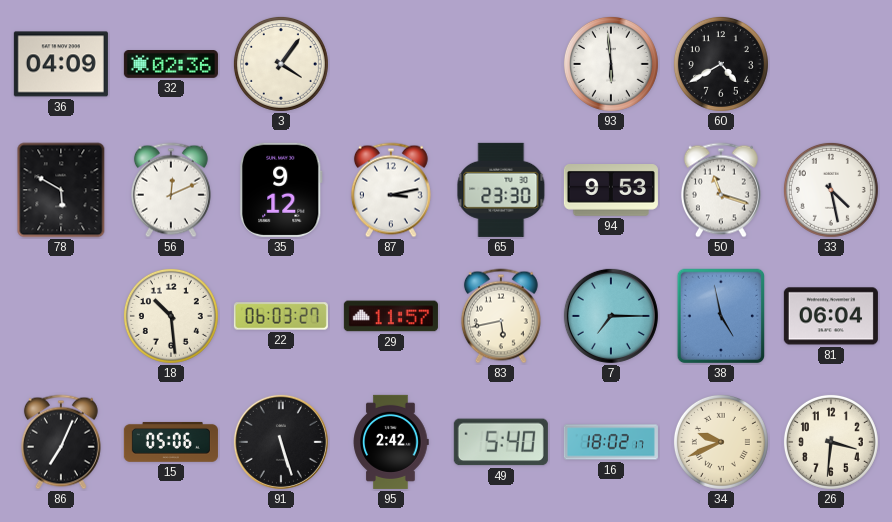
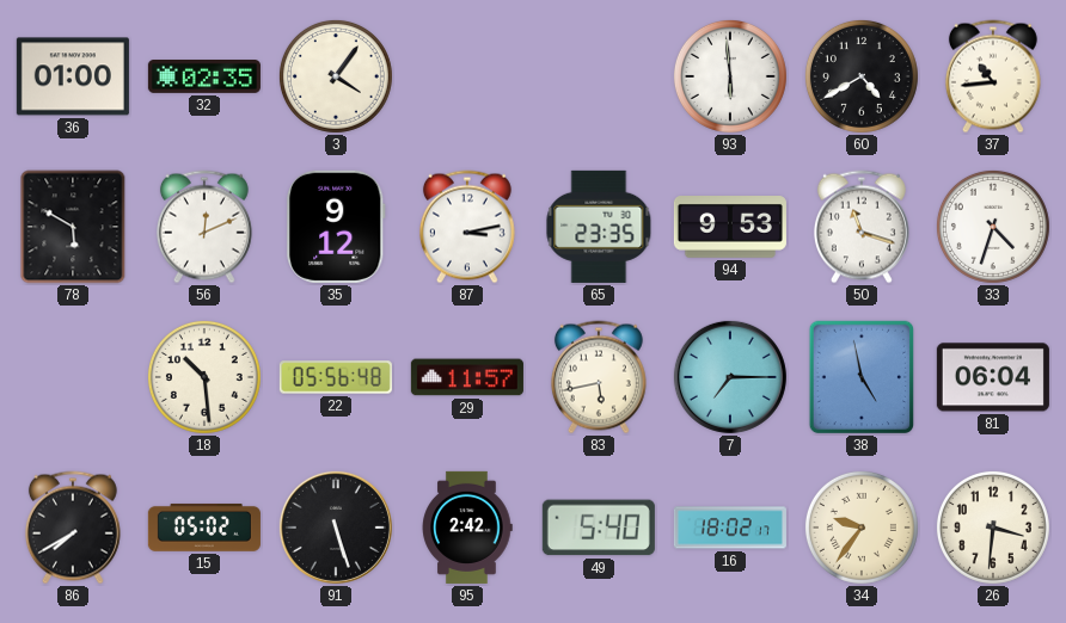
36: 04:09 -> 01:00 (73, 76)
32: 02:36 -> 02:35 (204, 78)
37: none -> 10:44 (993, 76)
65: 23:30 -> 23:35 (599, 227)
33: 4:28 -> 4:33 (993, 227)
22: 06:03 -> 05:56 (336, 377)
86: 7:04 -> 7:40 (73, 528)
15: 05:06 -> 05:02 (204, 528)
34: 9:41 -> 9:36 (862, 528)
